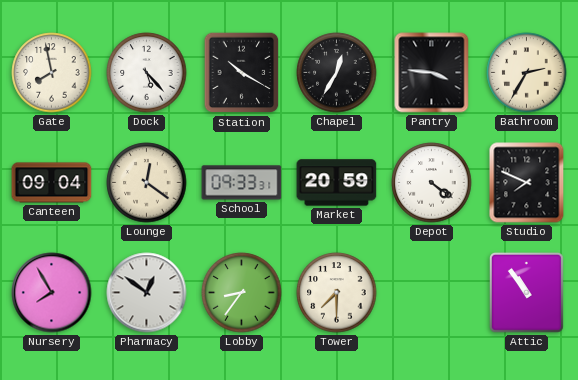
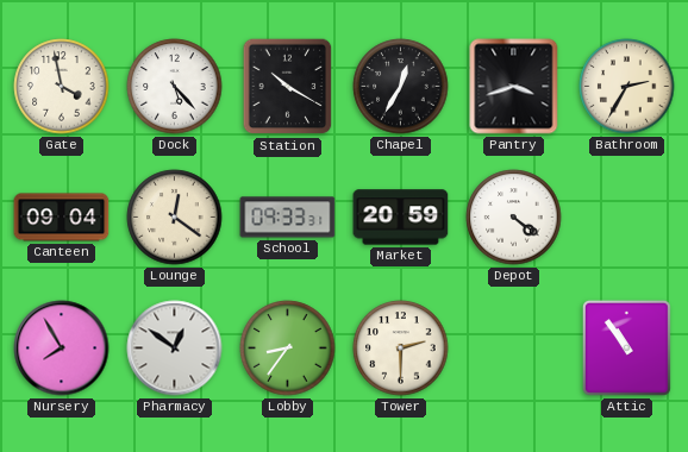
Gate: 7:58 -> 3:58 (62, 87)
Pantry: 3:46 -> 3:42 (514, 87)
Studio: 7:49 -> none (527, 183)
Tower: 7:30 -> 2:30 (401, 349)
